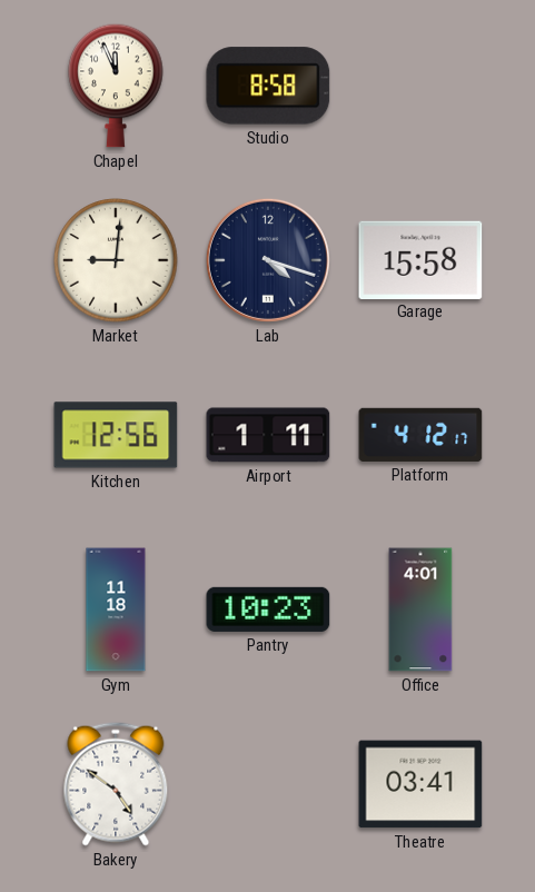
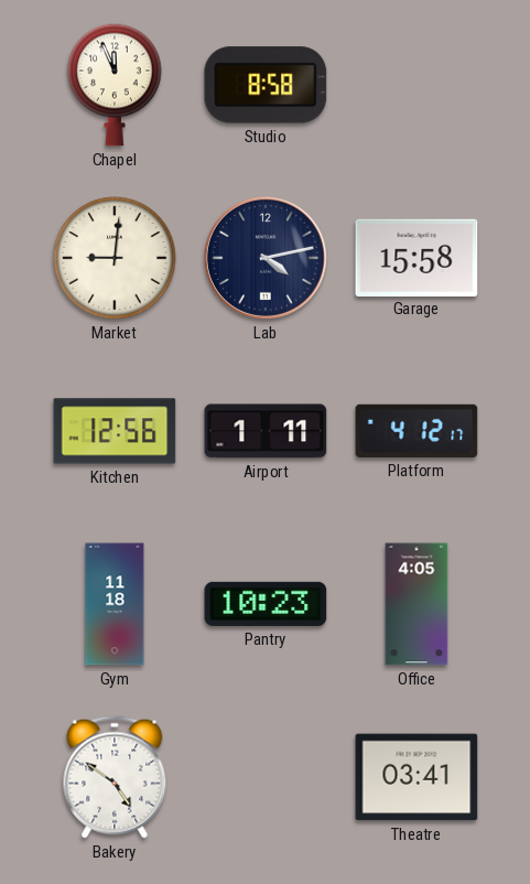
Lab: 4:18 -> 4:13 (266, 258)
Office: 4:01 -> 4:05 (417, 604)
